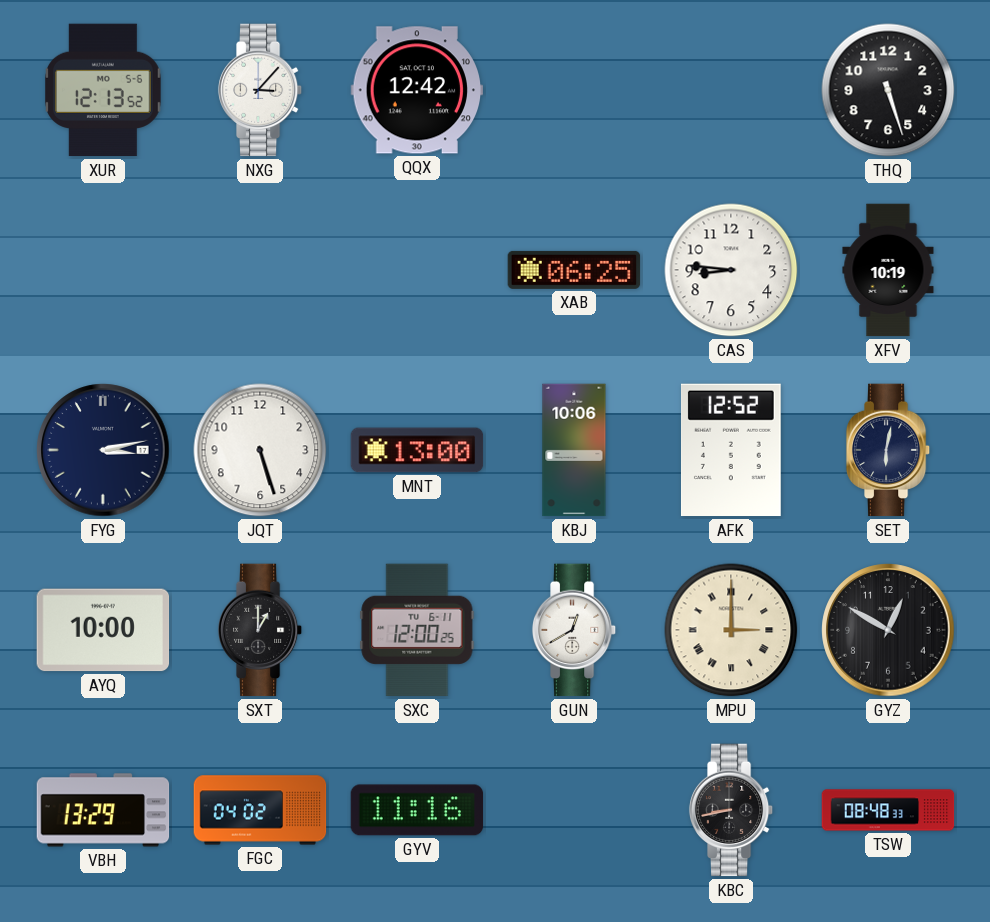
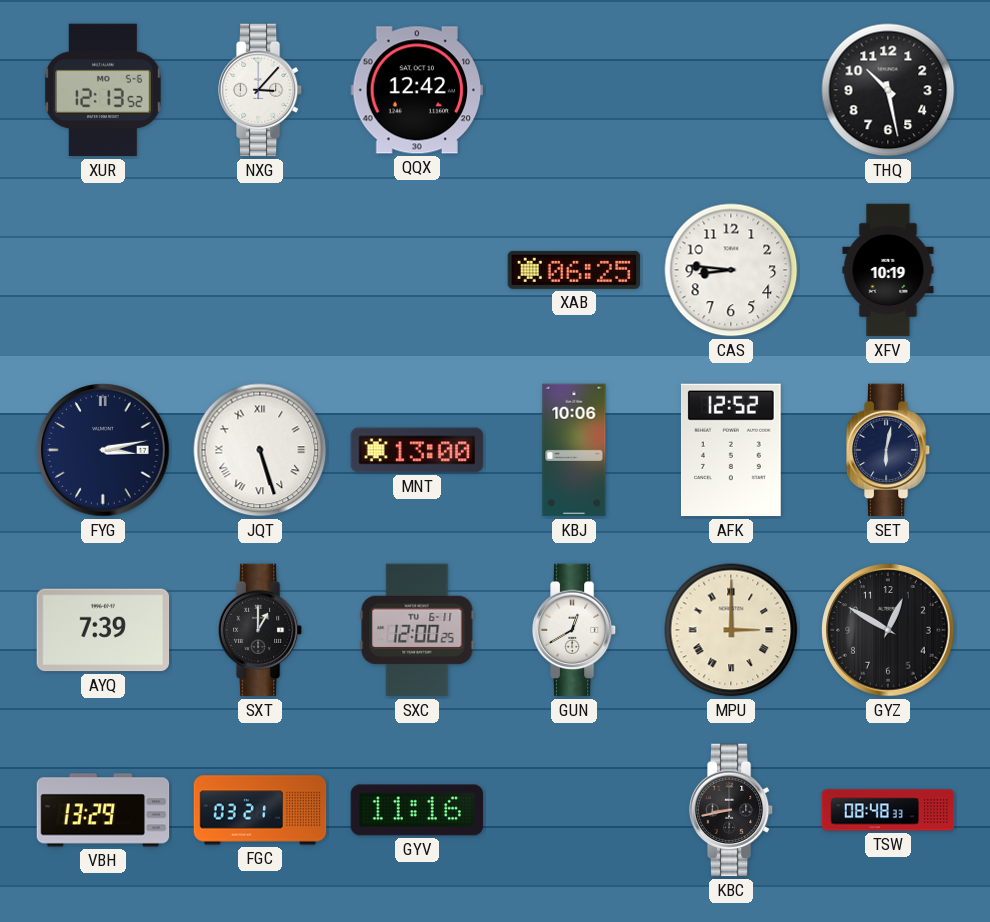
THQ: 5:27 -> 10:28 (888, 90)
JQT numerals: Arabic -> Roman (260, 450)
AYQ: 10:00 -> 7:39 (103, 630)
FGC: 04:02 -> 03:21 (260, 810)
